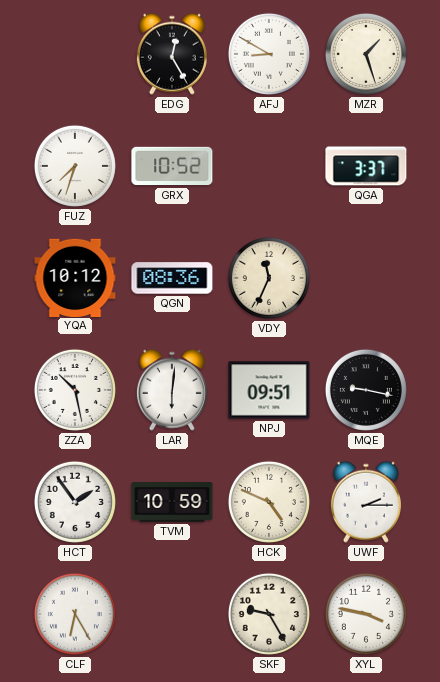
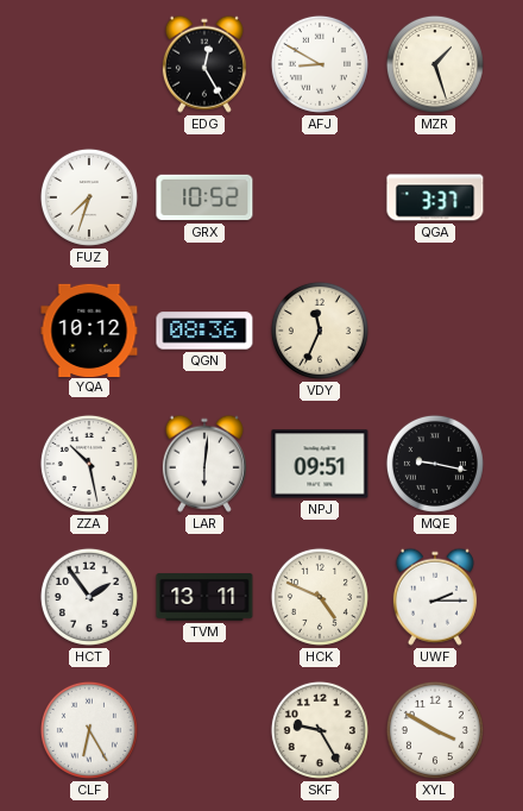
TVM: 10:59 -> 13:11 (204, 597)
XYL: 3:47 -> 3:50 (435, 730)
